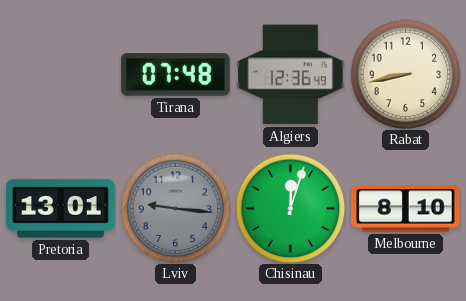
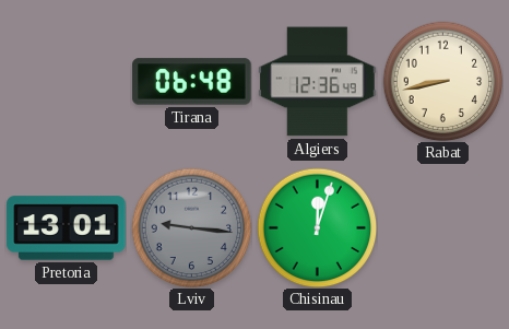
Tirana: 07:48 -> 06:48 (192, 82)
Melbourne: 8:10 -> none (406, 209)
